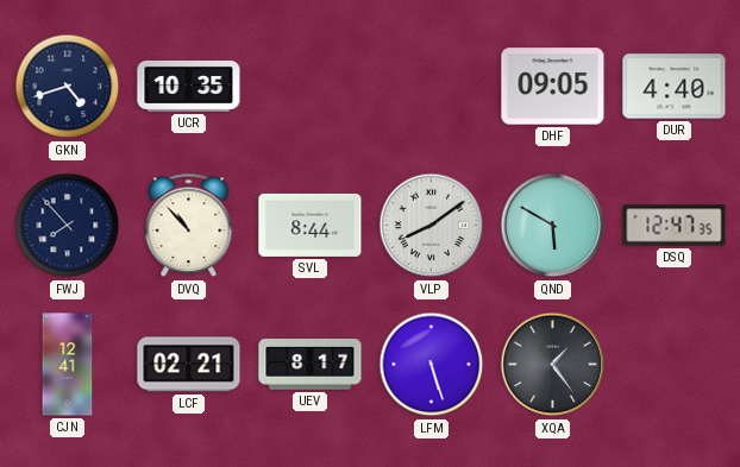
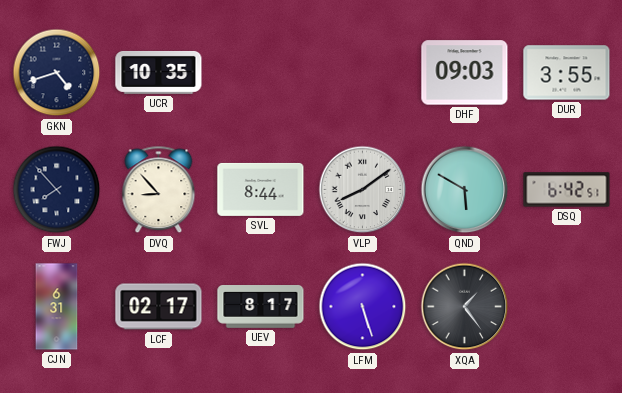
DHF: 09:05 -> 09:03 (465, 73)
DUR: 4:40 -> 3:55 (567, 73)
DVQ: 10:53 -> 8:53 (159, 190)
DSQ: 12:47 -> 6:42 (567, 190)
CJN: 12:41 -> 6:31 (57, 307)
LCF: 02:21 -> 02:17 (159, 307)
